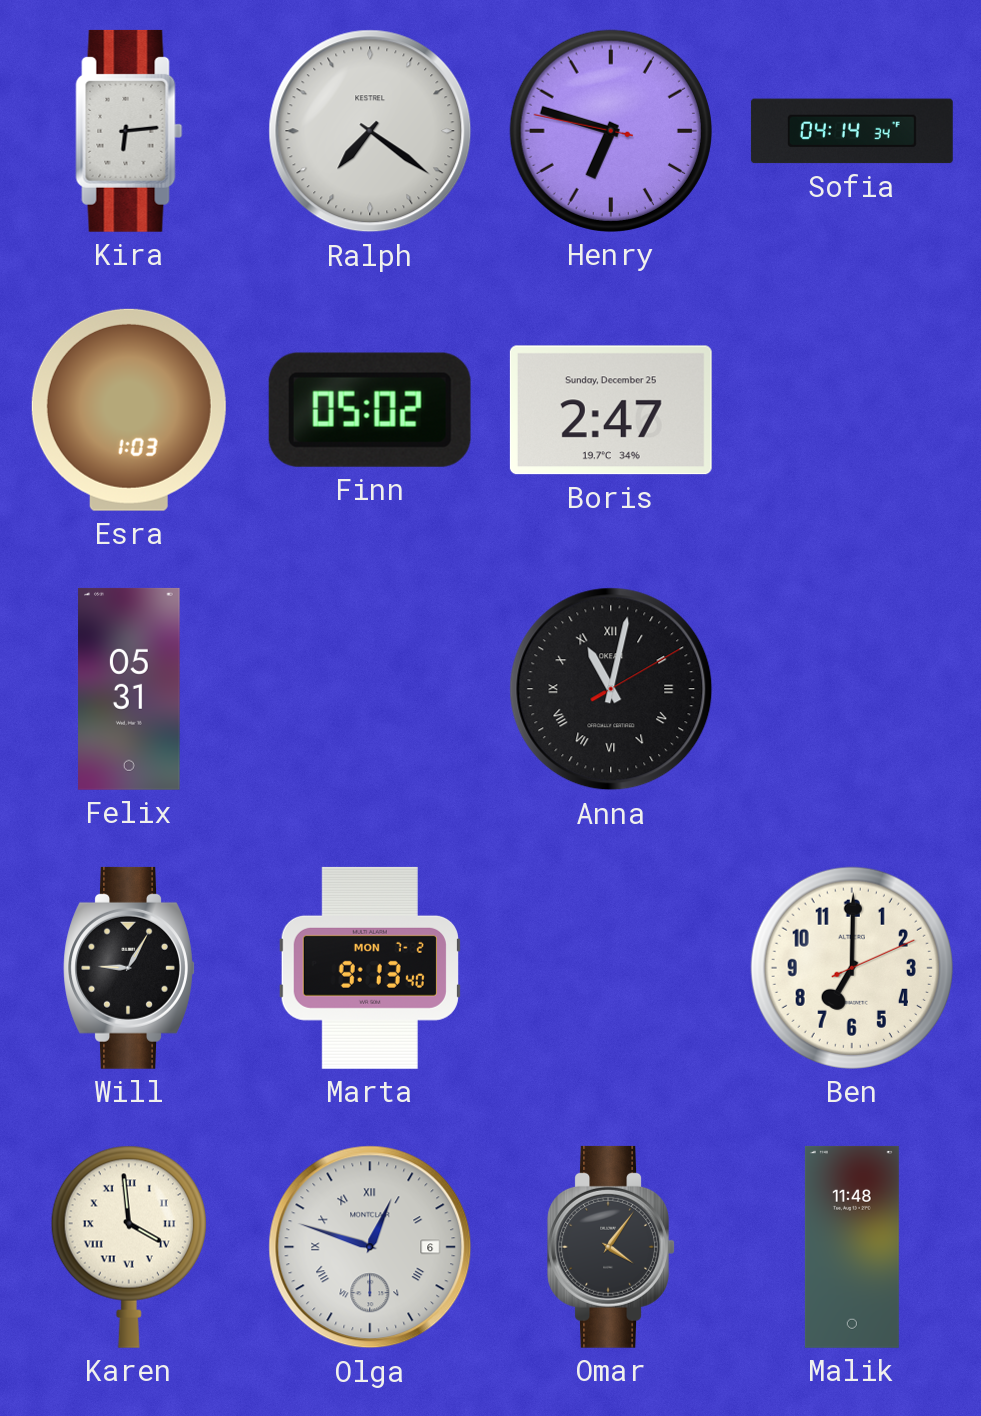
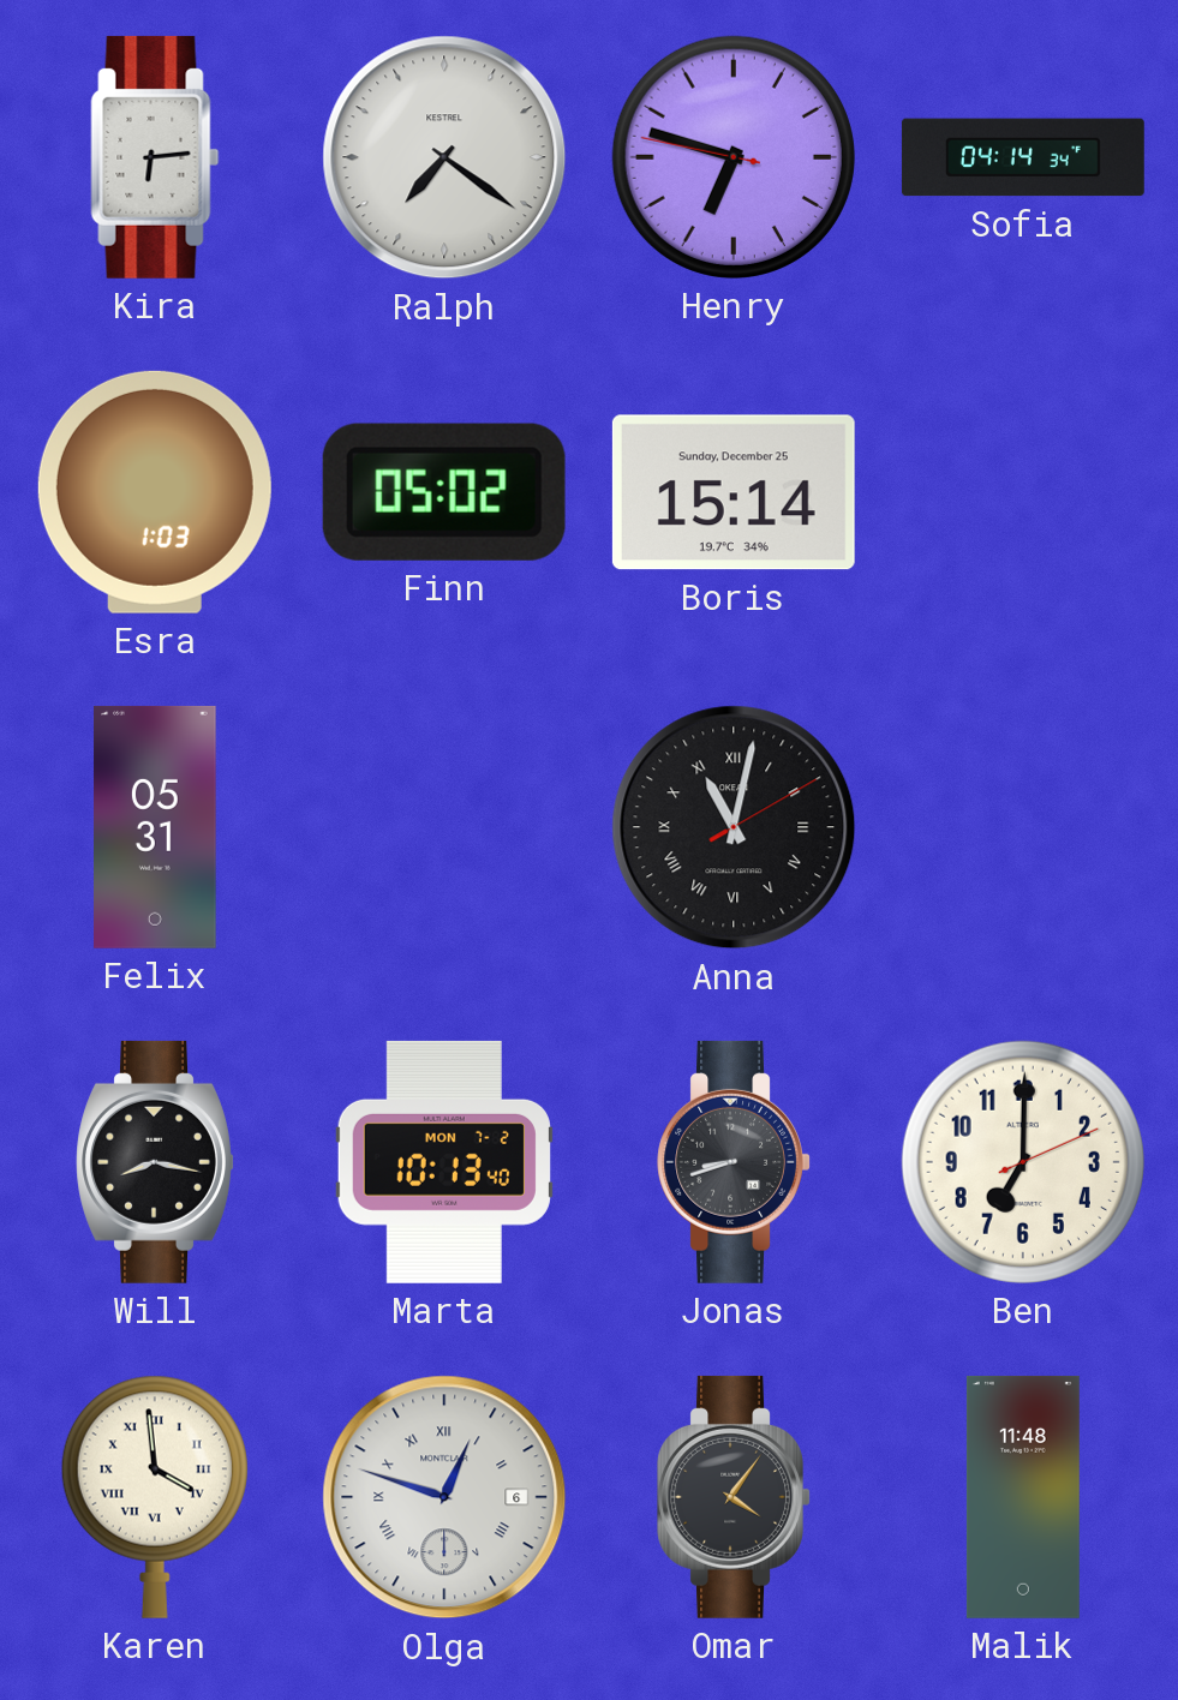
Boris: 2:47 -> 15:14 (734, 492)
Will: 9:05 -> 8:17 (155, 1162)
Marta: 9:13 -> 10:13 (444, 1162)
Jonas: none -> 8:42 (734, 1162)
